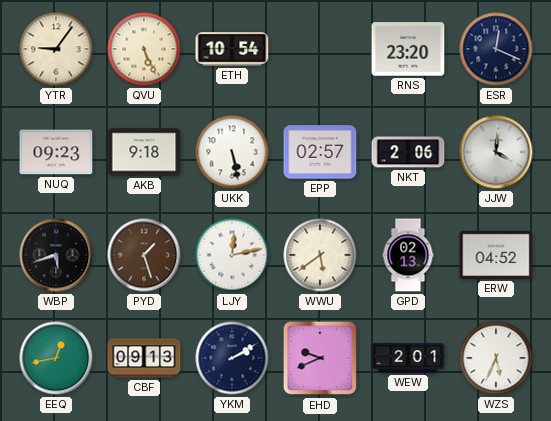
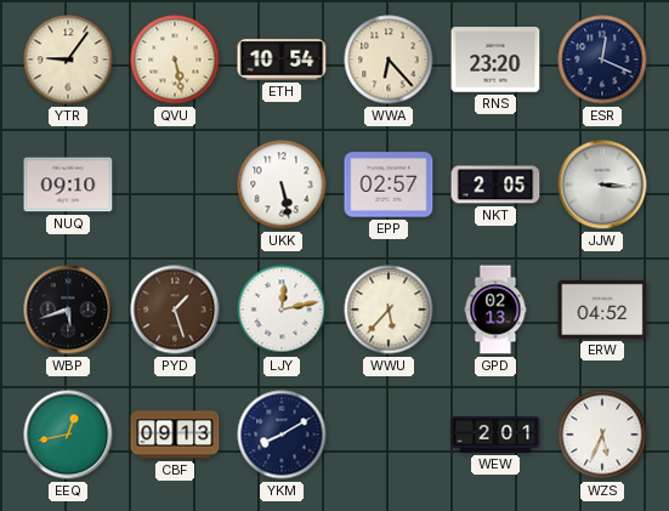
QVU: 5:26 -> 5:28 (175, 59)
WWA: none -> 6:23 (389, 59)
NUQ: 09:23 -> 09:10 (68, 184)
AKB: 9:18 -> none (144, 152)
NKT: 2:06 -> 2:05 (495, 184)
JJW: 4:01 -> 3:16 (602, 184)
WWU: 5:39 -> 5:37 (389, 310)
YKM: 2:10 -> 8:10 (282, 435)
EHD: 9:41 -> none (320, 358)
